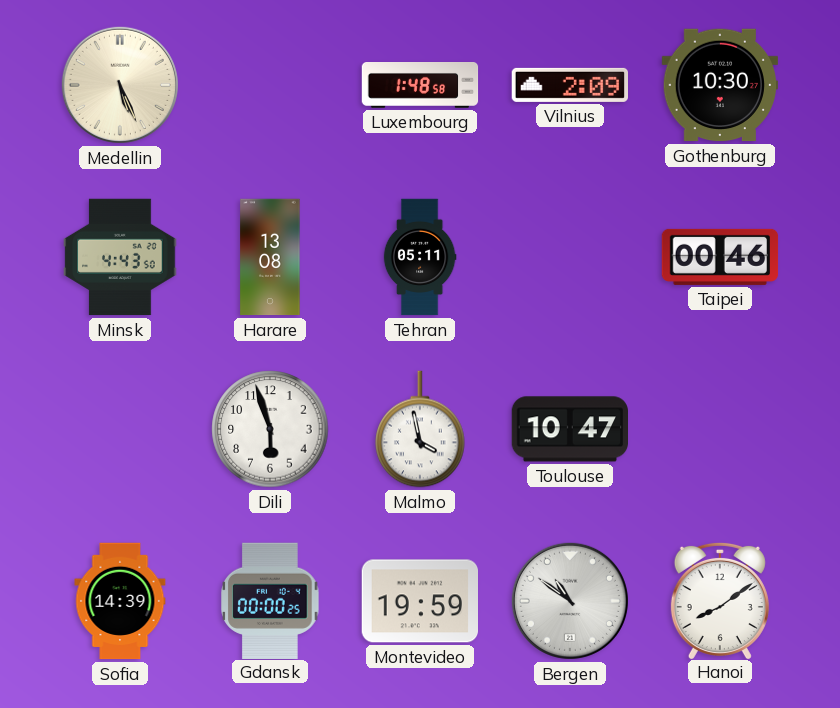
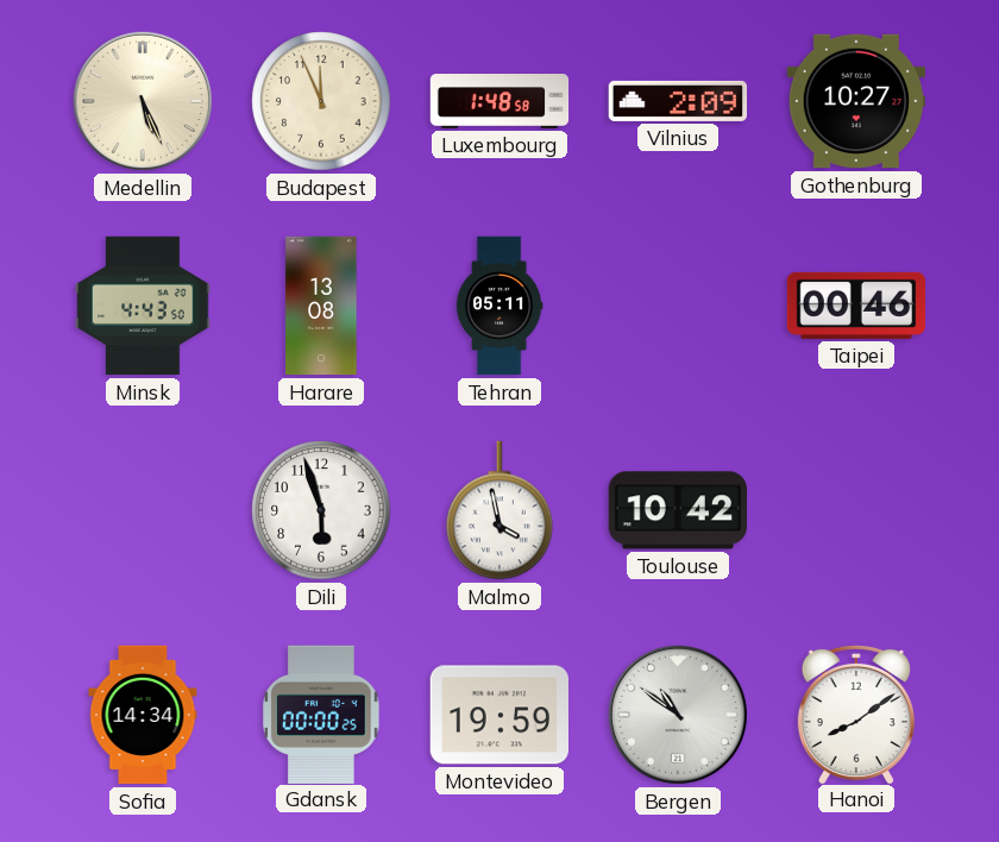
Budapest: none -> 11:56 (321, 101)
Gothenburg: 10:30 -> 10:27 (856, 101)
Toulouse: 10:47 -> 10:42 (677, 510)
Sofia: 14:39 -> 14:34 (143, 715)
